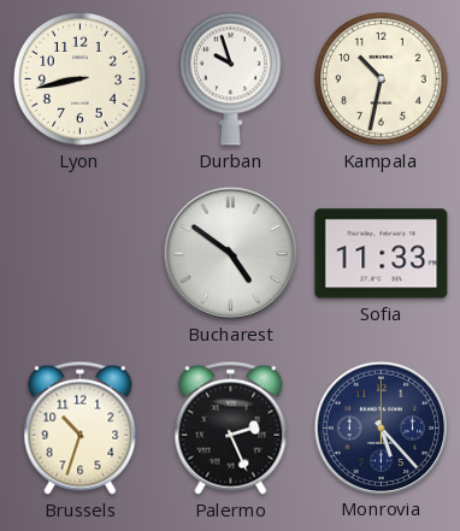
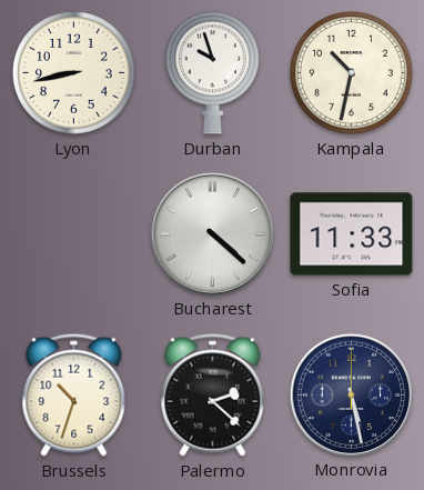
Bucharest: 4:51 -> 4:22 (212, 233)
Palermo: 2:26 -> 2:22 (213, 394)
Monrovia: 5:23 -> 5:28 (351, 394)
